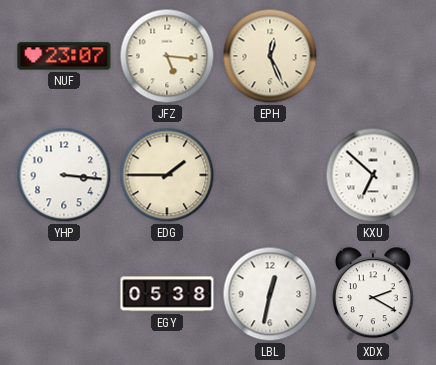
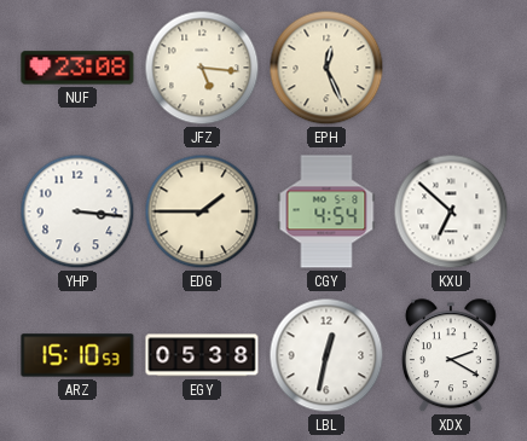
NUF: 23:07 -> 23:08 (77, 68)
CGY: none -> 4:54 (326, 211)
ARZ: none -> 15:10 (77, 355)
